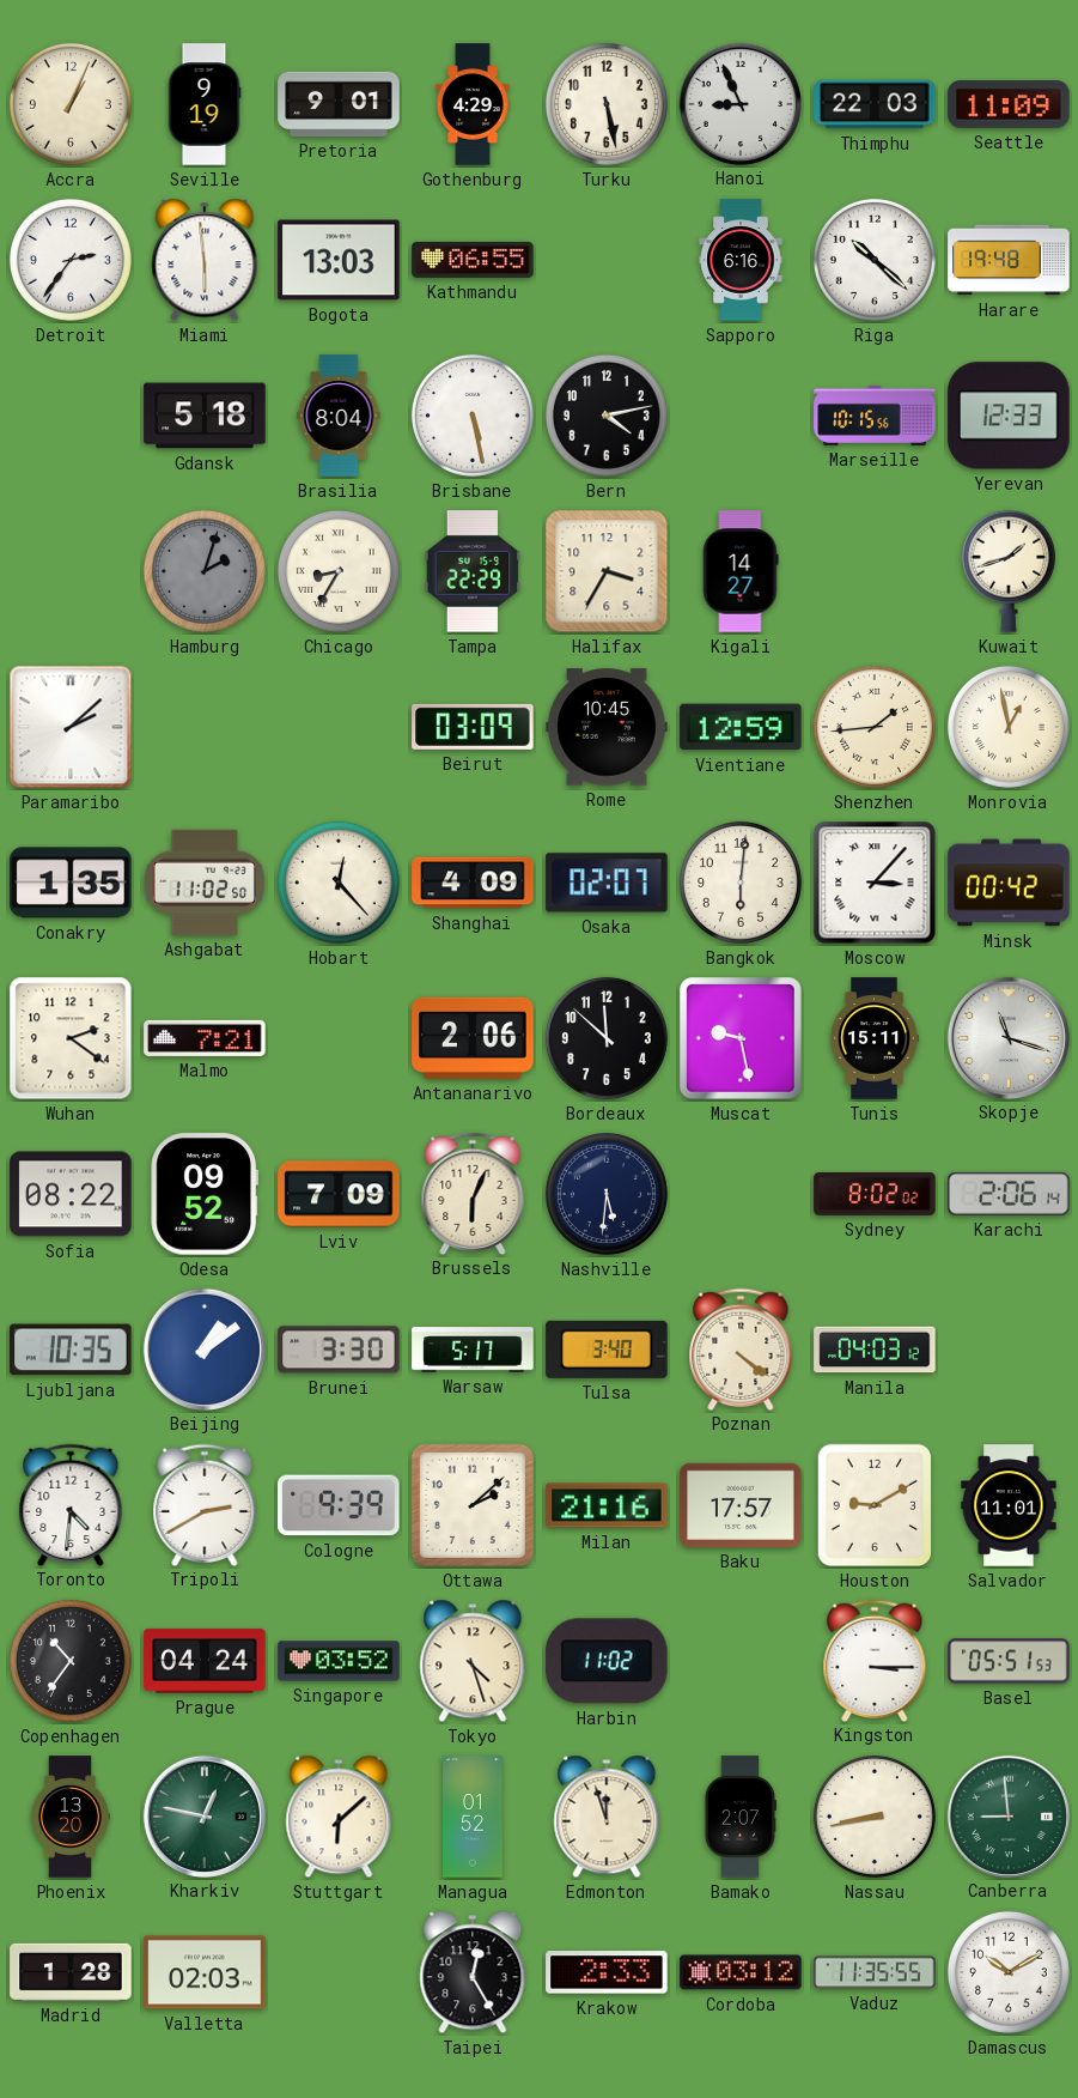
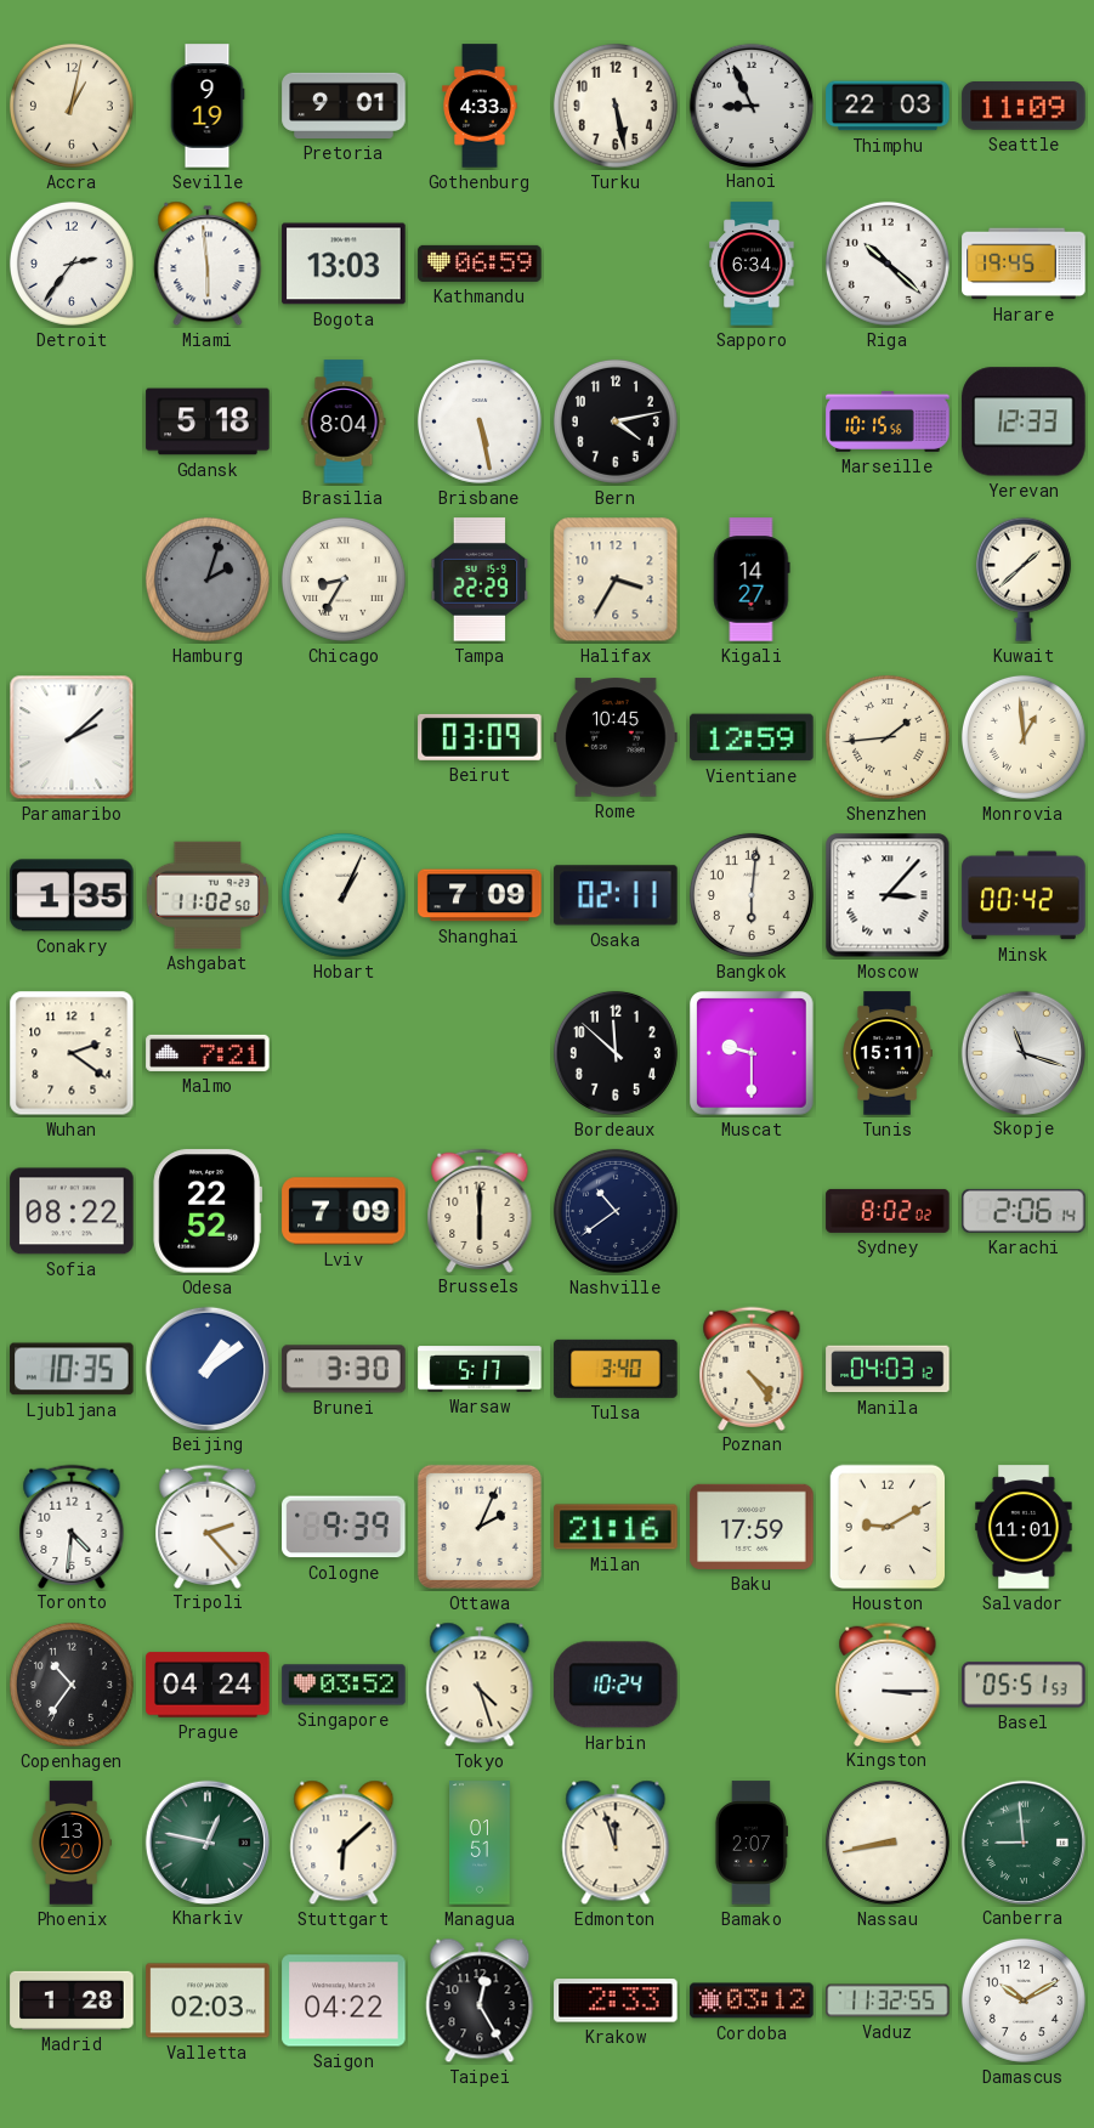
Accra: 1:04 -> 1:02 (72, 106)
Gothenburg: 4:29 -> 4:33 (480, 106)
Kathmandu: 06:55 -> 06:59 (480, 264)
Sapporo: 6:16 -> 6:34 (752, 264)
Harare: 19:48 -> 19:45 (1024, 264)
Kuwait: 1:42 -> 1:38 (1024, 579)
Monrovia: 12:58 -> 12:59 (1024, 737)
Hobart: 12:23 -> 1:04 (344, 895)
Shanghai: 4:09 -> 7:09 (480, 895)
Osaka: 02:07 -> 02:11 (616, 895)
Antananarivo: 2:06 -> none (473, 1038)
Muscat: 9:28 -> 9:30 (753, 1054)
Odesa: 09:52 -> 22:52 (208, 1211)
Brussels: 6:04 -> 6:00 (480, 1210)
Nashville: 5:31 -> 10:39 (616, 1211)
Poznan: 4:21 -> 4:24 (752, 1368)
Tripoli: 2:40 -> 2:23 (208, 1526)
Ottawa: 2:08 -> 2:04 (480, 1527)
Baku: 17:57 -> 17:59 (752, 1527)
Harbin: 11:02 -> 10:24 (616, 1685)
Managua: 01:52 -> 01:51 (480, 1843)
Saigon: none -> 04:22 (344, 2000)
Vaduz: 11:35 -> 11:32 (888, 2000)
